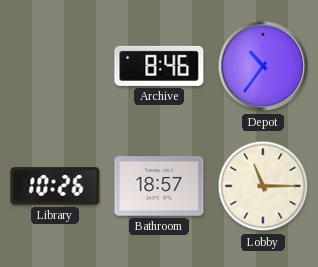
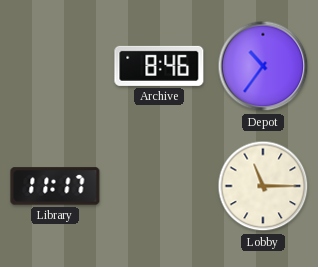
Library: 10:26 -> 11:17 (55, 186)
Bathroom: 18:57 -> none (159, 186)
